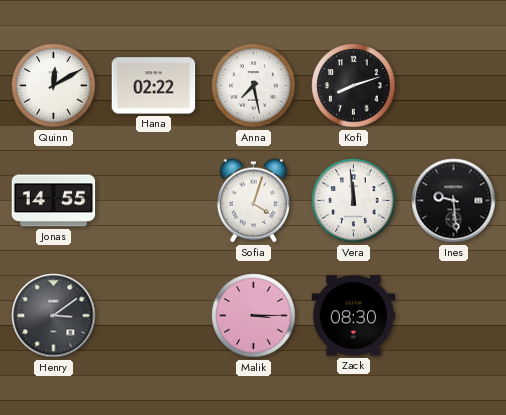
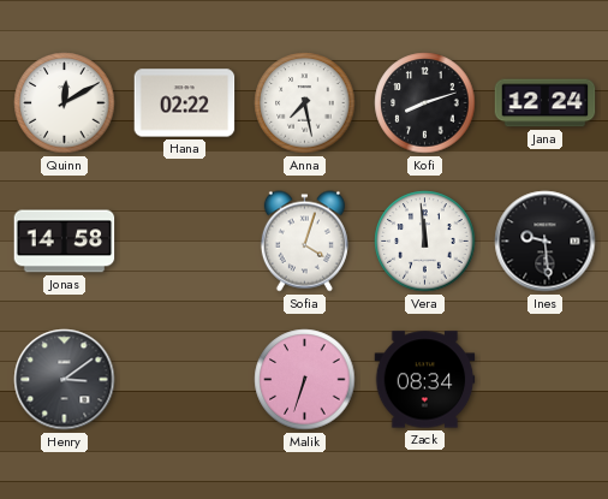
Jana: none -> 12:24 (546, 103)
Jonas: 14:55 -> 14:58 (65, 242)
Malik: 3:15 -> 6:33 (305, 380)
Zack: 08:30 -> 08:34 (425, 380)
